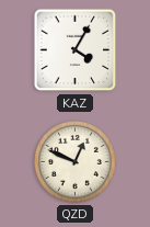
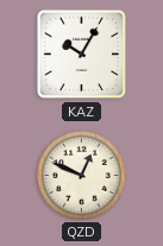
KAZ: 4:05 -> 10:05 (82, 55)
